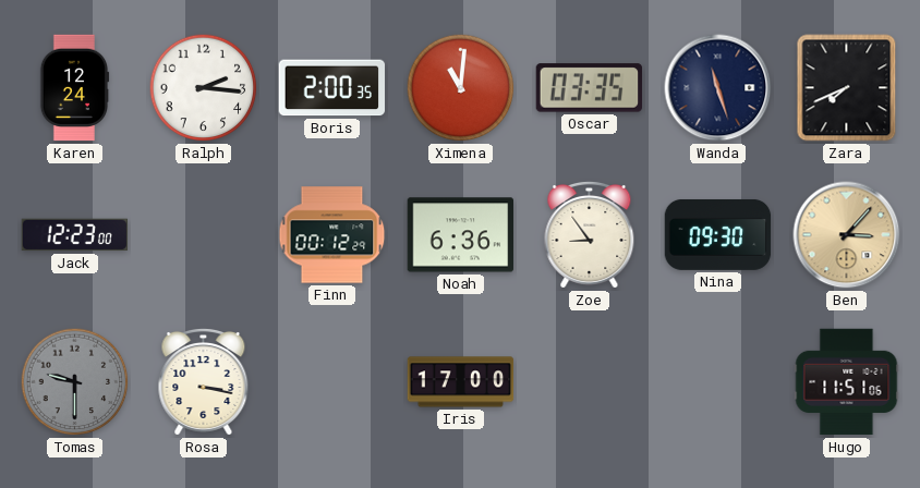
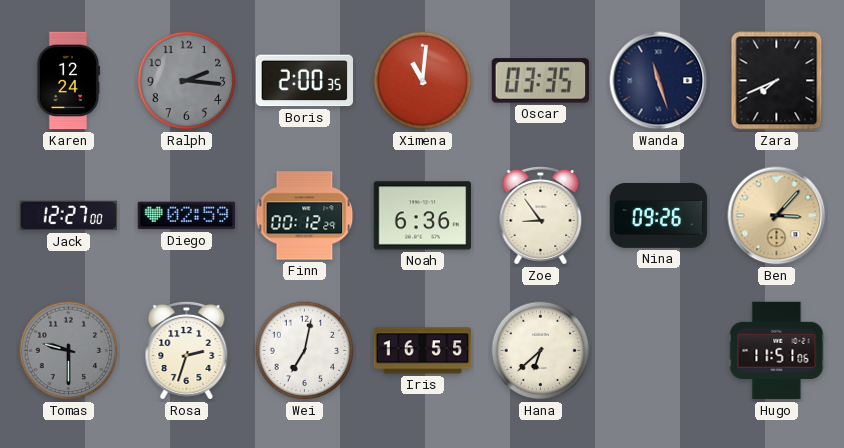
Ralph dial: white -> grey (187, 81)
Jack: 12:23 -> 12:27 (69, 216)
Diego: none -> 02:59 (187, 216)
Nina: 09:30 -> 09:26 (659, 215)
Rosa: 3:17 -> 2:33 (187, 350)
Wei: none -> 7:02 (305, 351)
Iris: 17:00 -> 16:55 (423, 351)
Hana: none -> 6:38 (541, 351)
